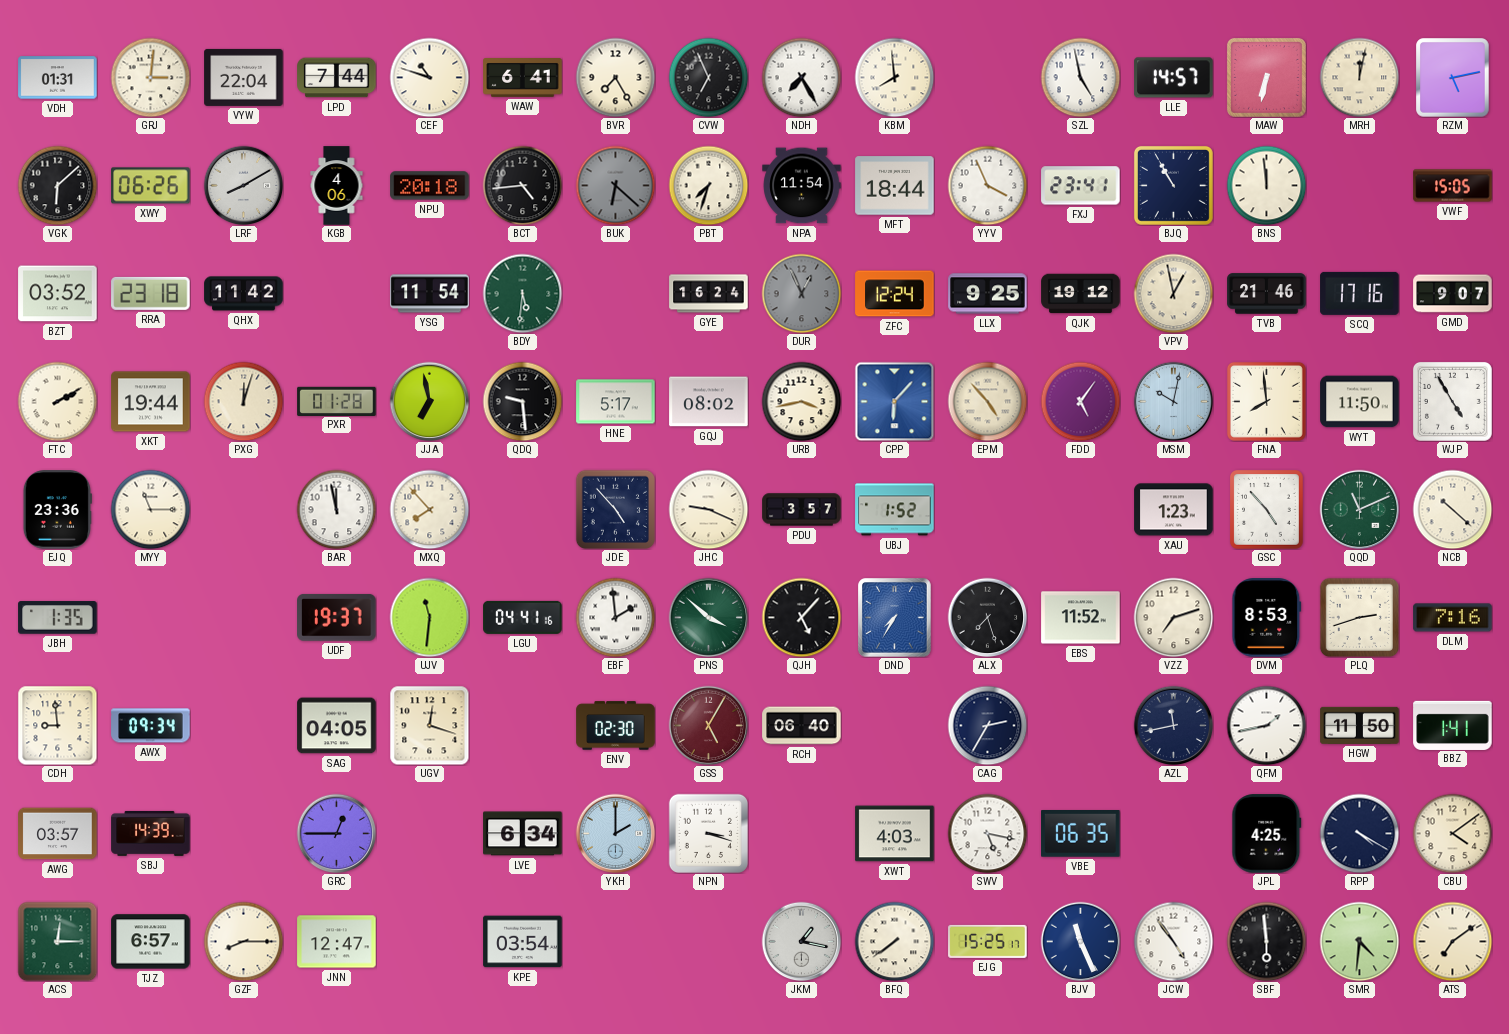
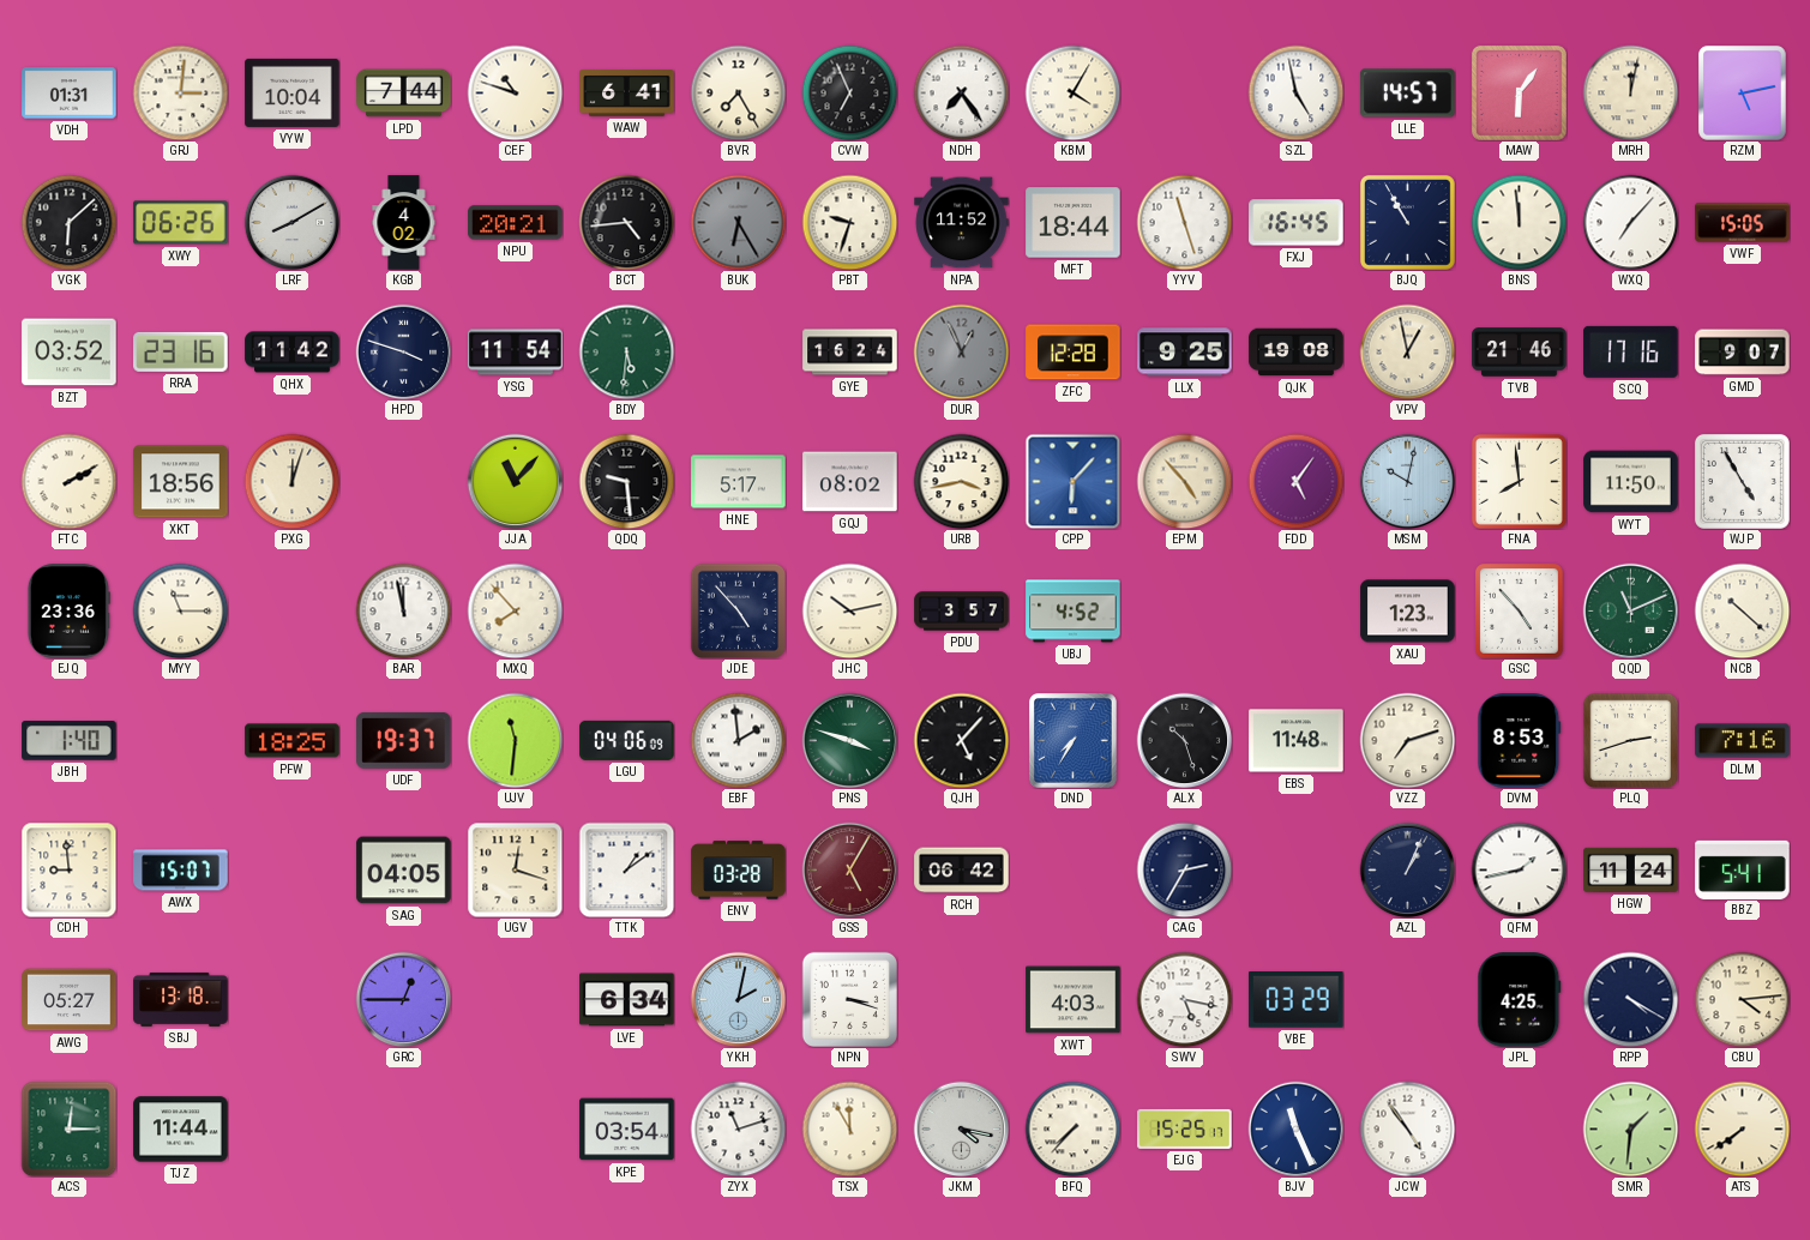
VYW: 22:04 -> 10:04 (293, 92)
NDH: 7:25 -> 7:24 (961, 92)
KBM: 7:59 -> 4:05 (1072, 92)
MAW: 6:32 -> 6:06 (1519, 92)
KGB: 4:06 -> 4:02 (404, 223)
NPU: 20:18 -> 20:21 (516, 223)
BUK: 6:22 -> 6:25 (738, 222)
PBT: 7:33 -> 9:33 (849, 222)
NPA: 11:54 -> 11:52 (962, 223)
YYV: 3:56 -> 11:27 (1184, 222)
FXJ: 23:41 -> 16:45 (1297, 223)
WXQ: none -> 7:07 (1630, 222)
RRA: 23:18 -> 23:16 (181, 351)
HPD: none -> 3:48 (403, 351)
ZFC: 12:24 -> 12:28 (1074, 353)
QJK: 19:12 -> 19:08 (1297, 353)
XKT: 19:44 -> 18:56 (181, 482)
PXR: 01:28 -> none (337, 401)
JJA: 6:58 -> 11:07 (515, 481)
JHC: 9:19 -> 10:13 (849, 610)
UBJ: 1:52 -> 4:52 (1074, 612)
JBH: 1:35 -> 1:40 (70, 741)
PFW: none -> 18:25 (293, 741)
LGU: 04:41 -> 04:06 (627, 740)
PNS: 3:52 -> 3:48 (849, 740)
ALX: 7:27 -> 10:27 (1184, 740)
EBS: 11:52 -> 11:48 (1297, 741)
AWX: 09:34 -> 15:07 (181, 871)
TTK: none -> 1:09 (626, 869)
ENV: 02:30 -> 03:28 (739, 871)
RCH: 06:40 -> 06:42 (962, 871)
AZL: 11:43 -> 1:04 (1407, 869)
HGW: 11:50 -> 11:24 (1631, 869)
BBZ: 1:41 -> 5:41 (1743, 869)
AWG: 03:57 -> 05:27 (70, 1000)
SBJ: 14:39 -> 13:18 (181, 999)
YKH: 2:00 -> 2:02 (738, 999)
VBE: 06:35 -> 03:29 (1297, 1000)
CBU: 4:09 -> 4:14 (1742, 999)
TJZ: 6:57 -> 11:44 (181, 1130)
GZF: 8:15 -> none (243, 941)
JNN: 12:47 -> none (337, 942)
ZYX: none -> 11:12 (738, 1128)
TSX: none -> 11:55 (849, 1128)
JKM: 1:17 -> 4:17 (961, 1128)
BFQ: 7:39 -> 7:37 (1072, 1128)
SBF: 5:59 -> none (1266, 941)
SMR: 4:31 -> 1:31 (1630, 1128)
ATS: 7:09 -> 7:39 (1742, 1128)
